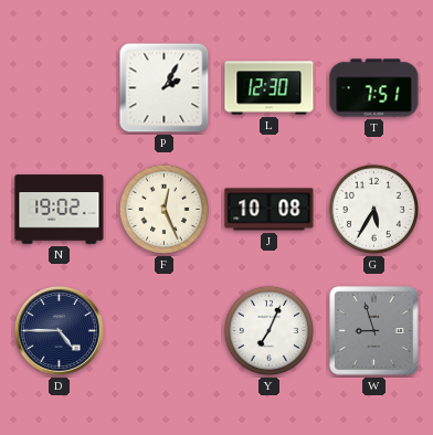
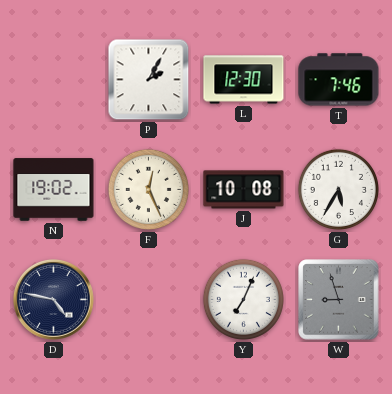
T: 7:51 -> 7:46 (339, 80)
D: 4:45 -> 4:47 (53, 299)
